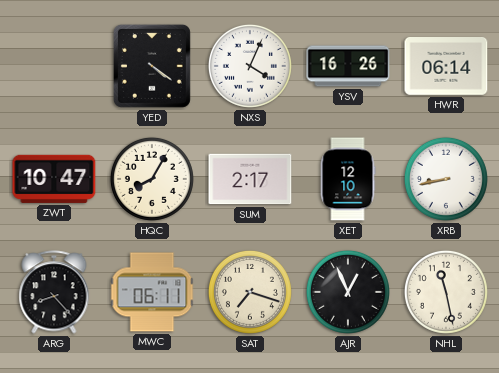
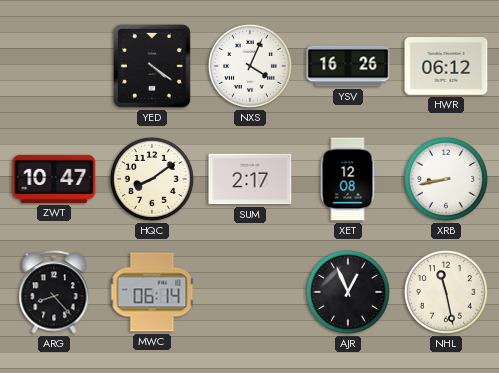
HWR: 06:14 -> 06:12 (446, 67)
HQC: 8:05 -> 8:09 (152, 179)
XET: 12:10 -> 12:08 (348, 179)
MWC: 06:11 -> 06:14 (152, 292)
SAT: 7:18 -> none (250, 292)
